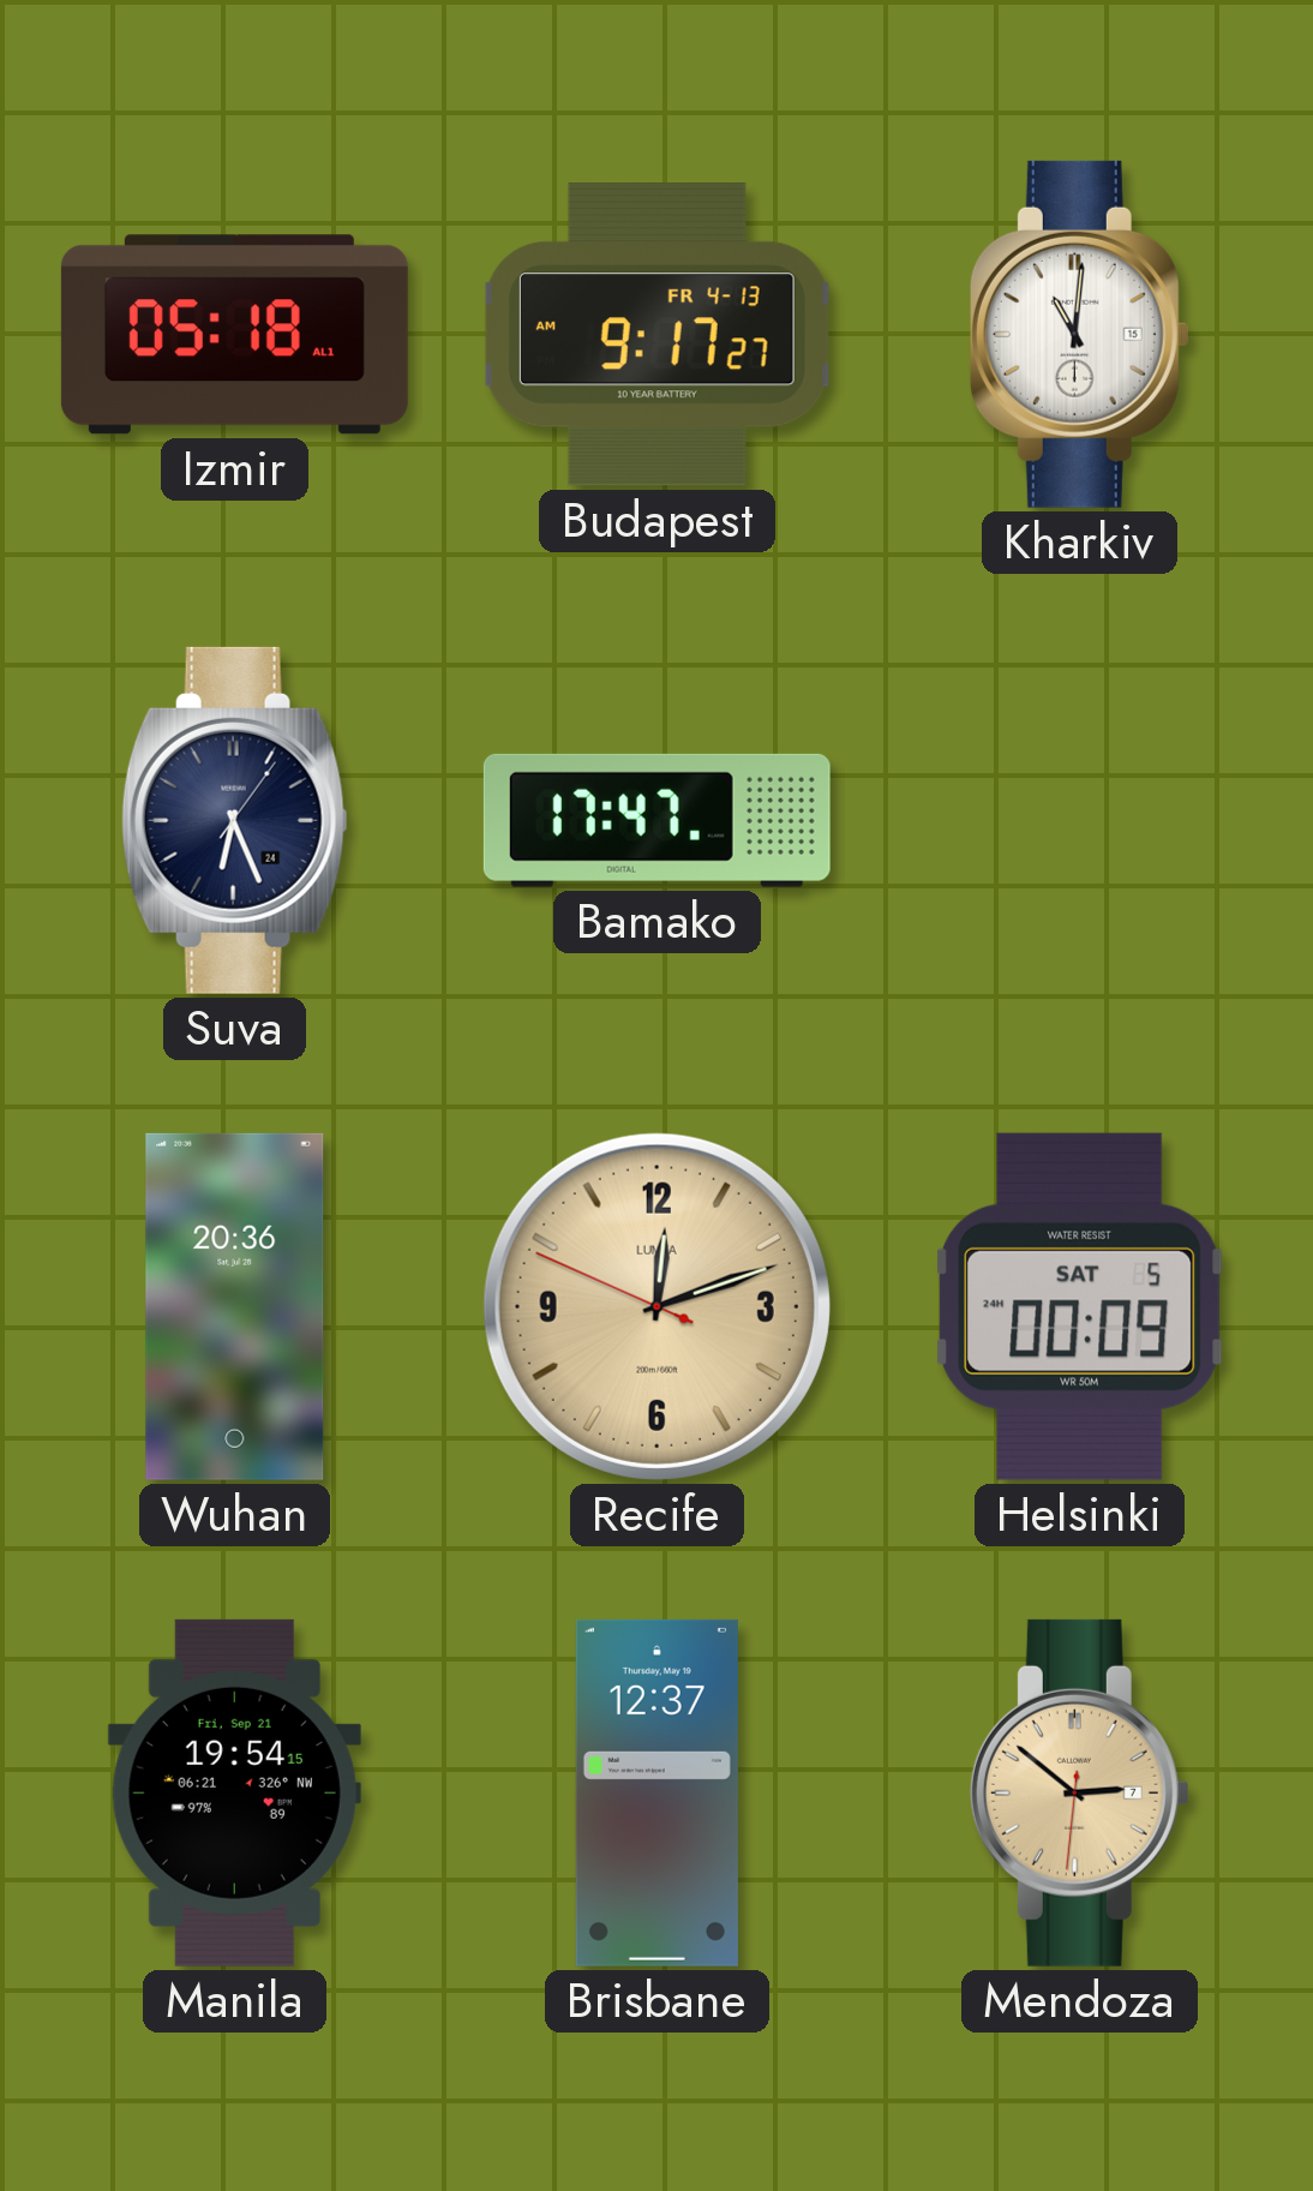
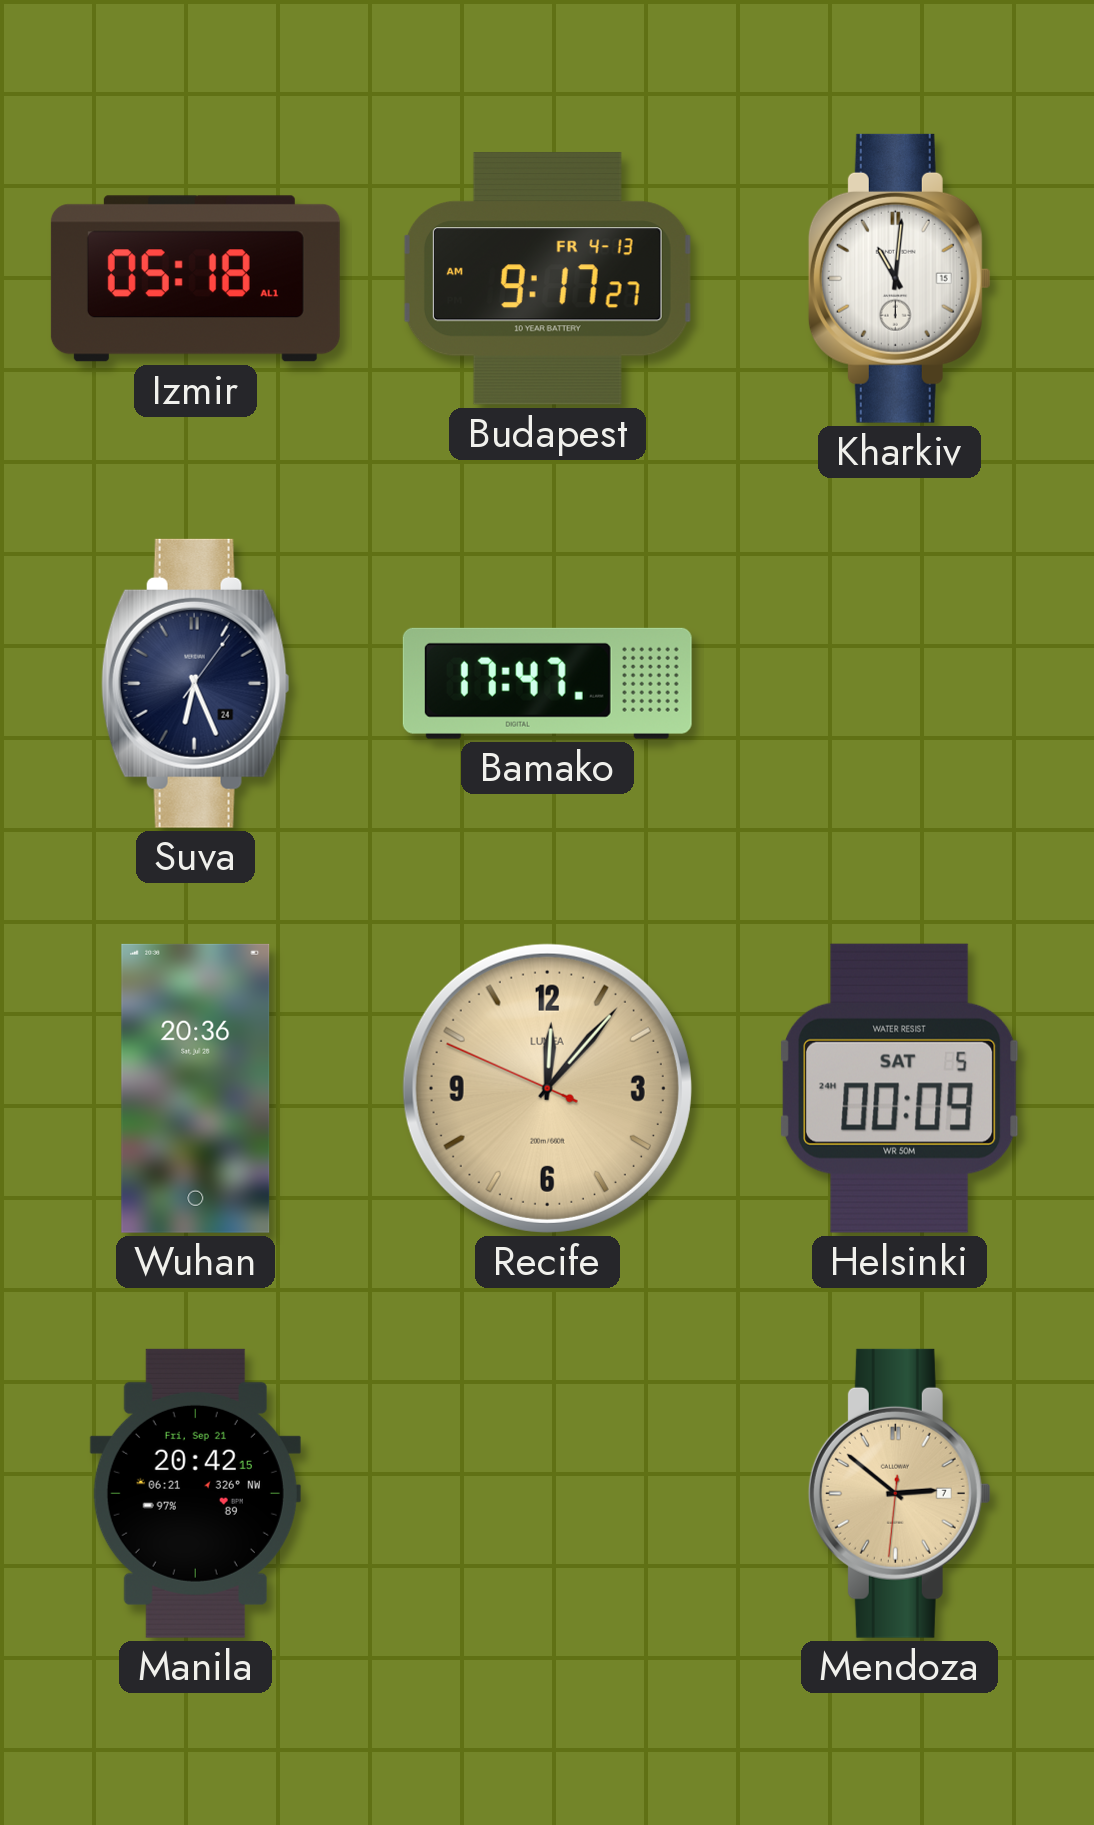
Recife: 12:11 -> 12:06 (547, 1088)
Manila: 19:54 -> 20:42 (195, 1493)
Brisbane: 12:37 -> none (656, 1792)
